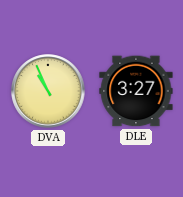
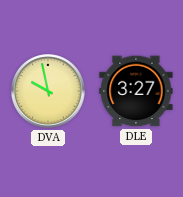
DVA: 10:56 -> 9:58 (48, 91)
